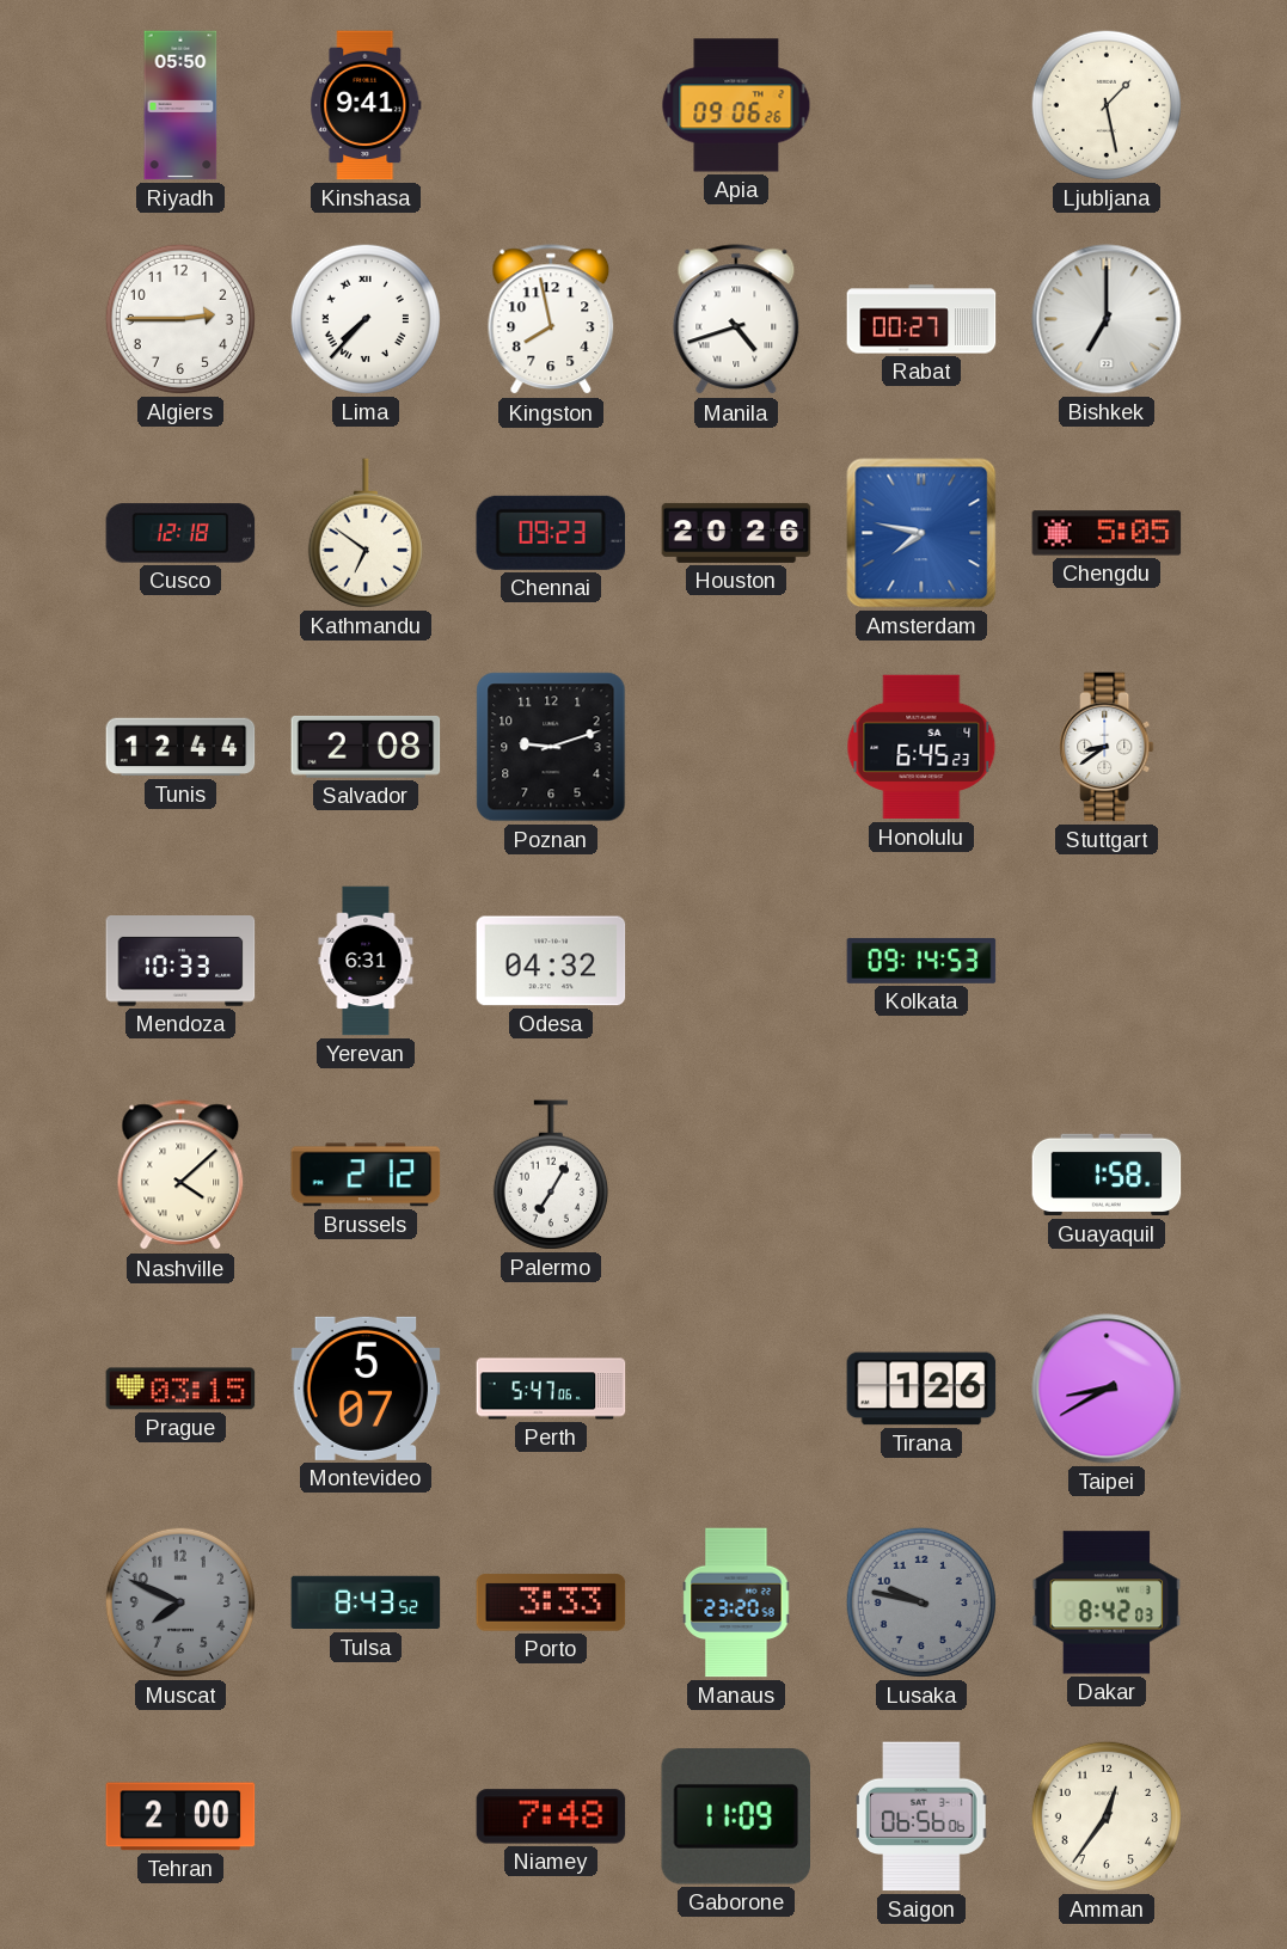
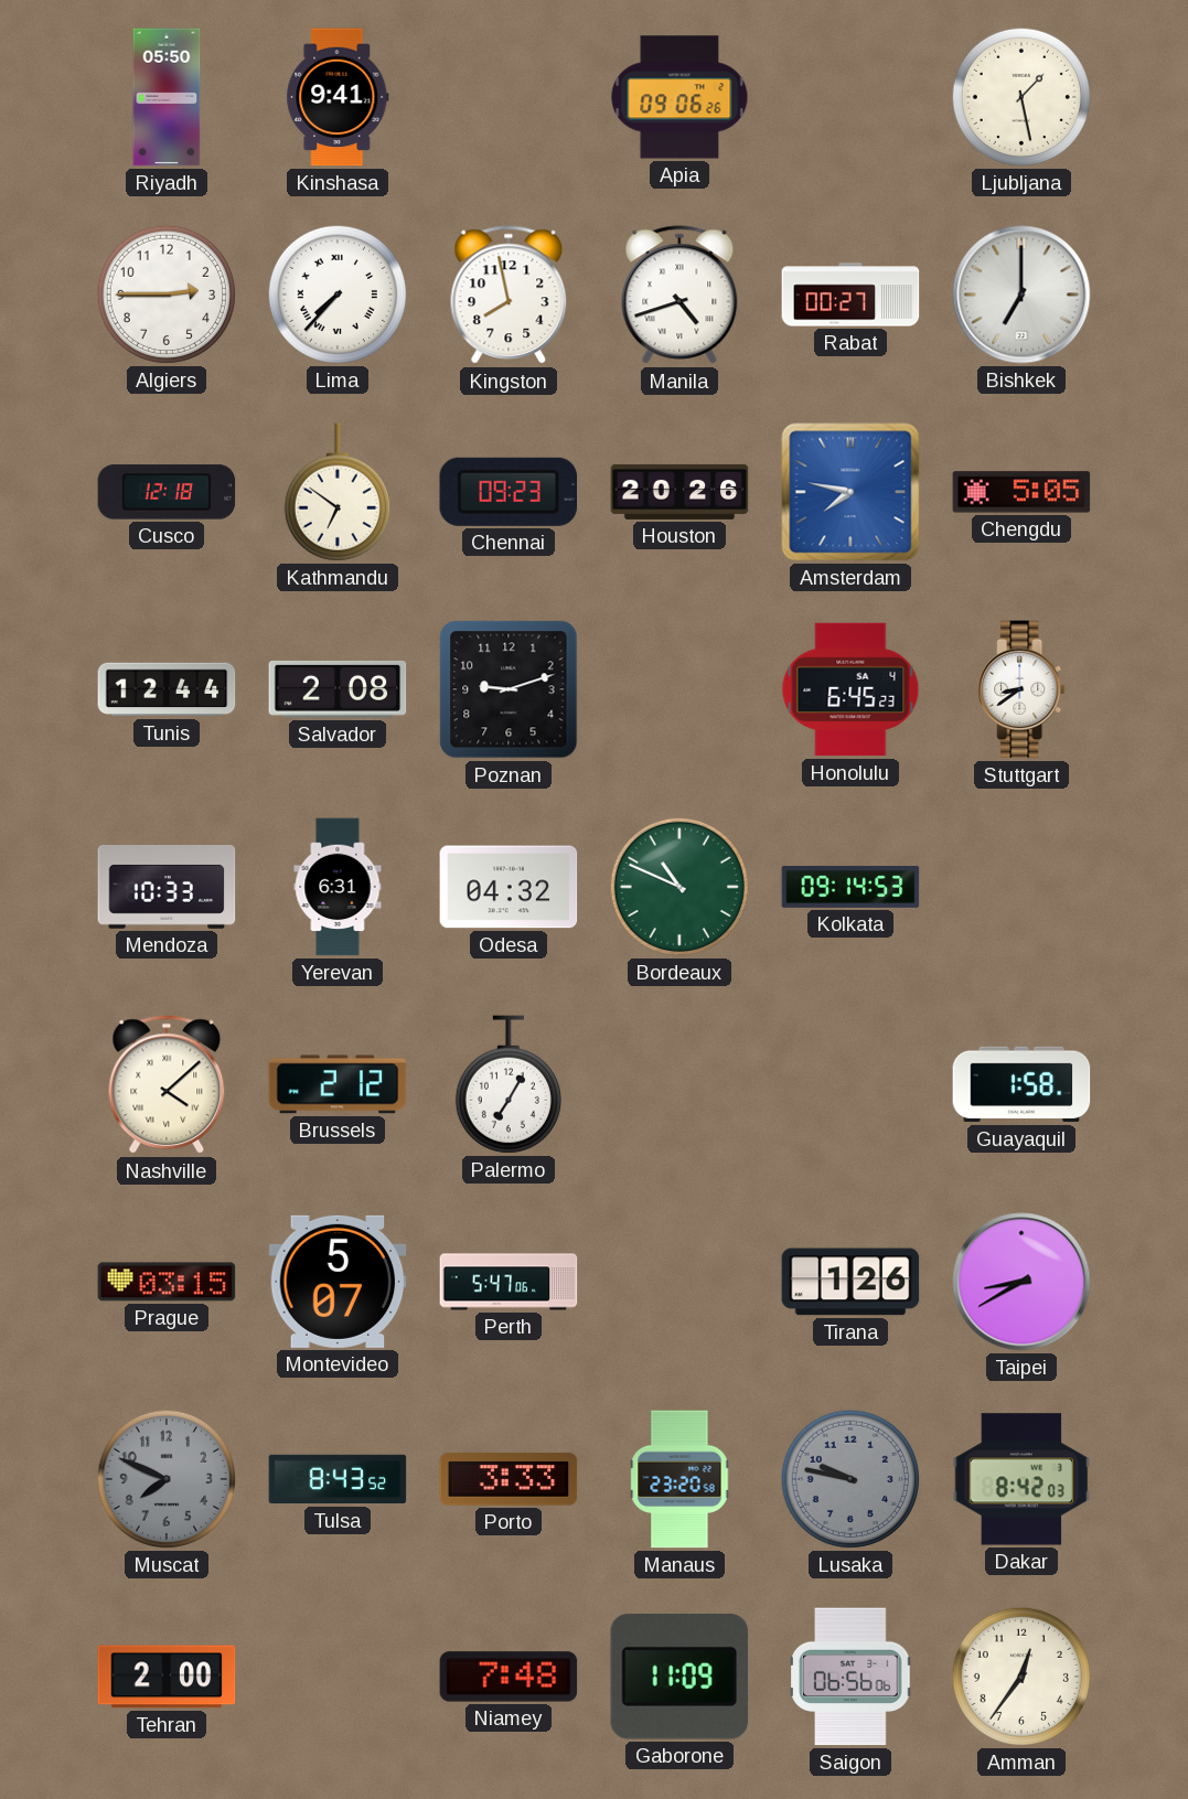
Bordeaux: none -> 10:49 (679, 887)
